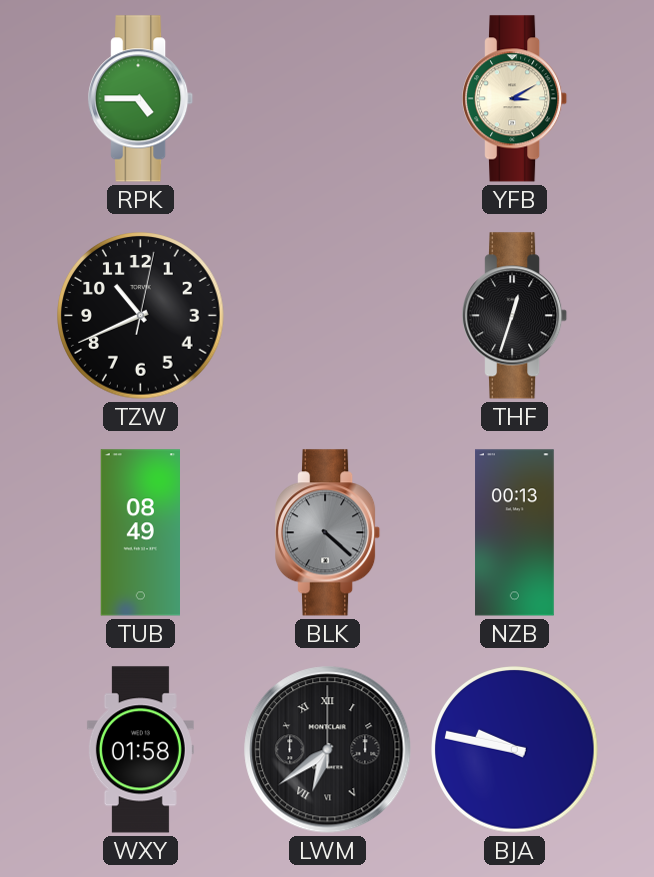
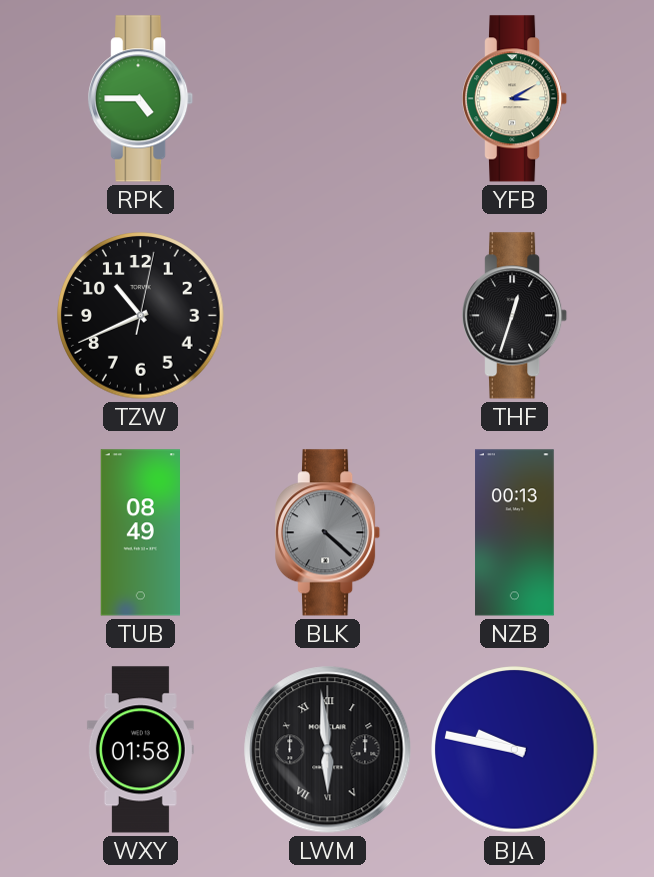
LWM: 6:39 -> 5:59 (328, 750)
